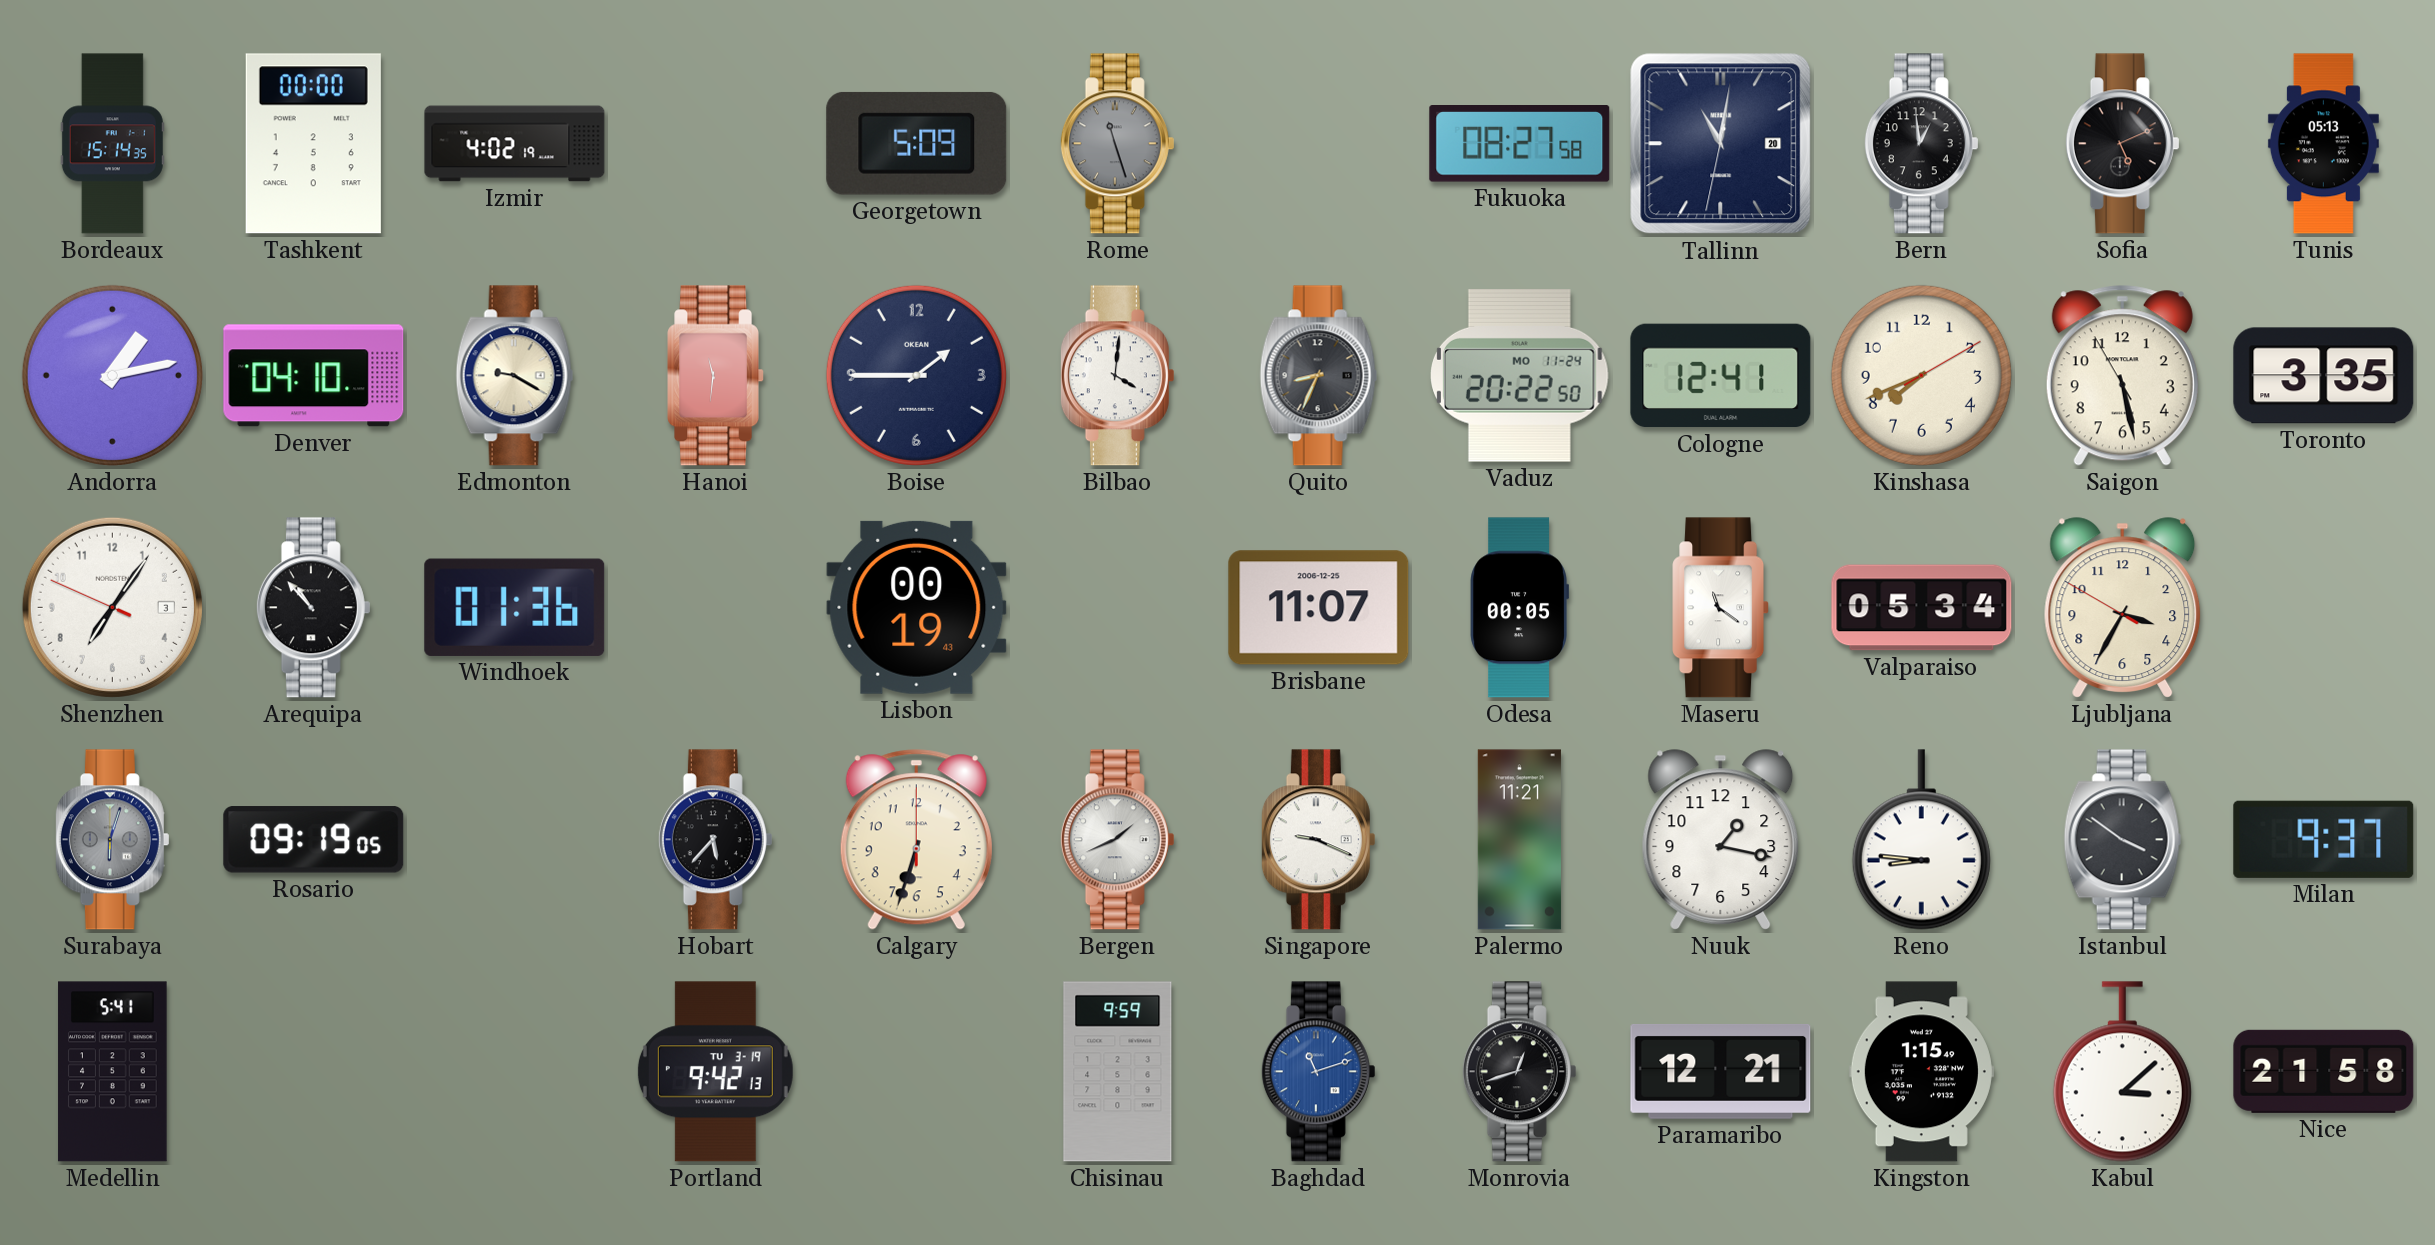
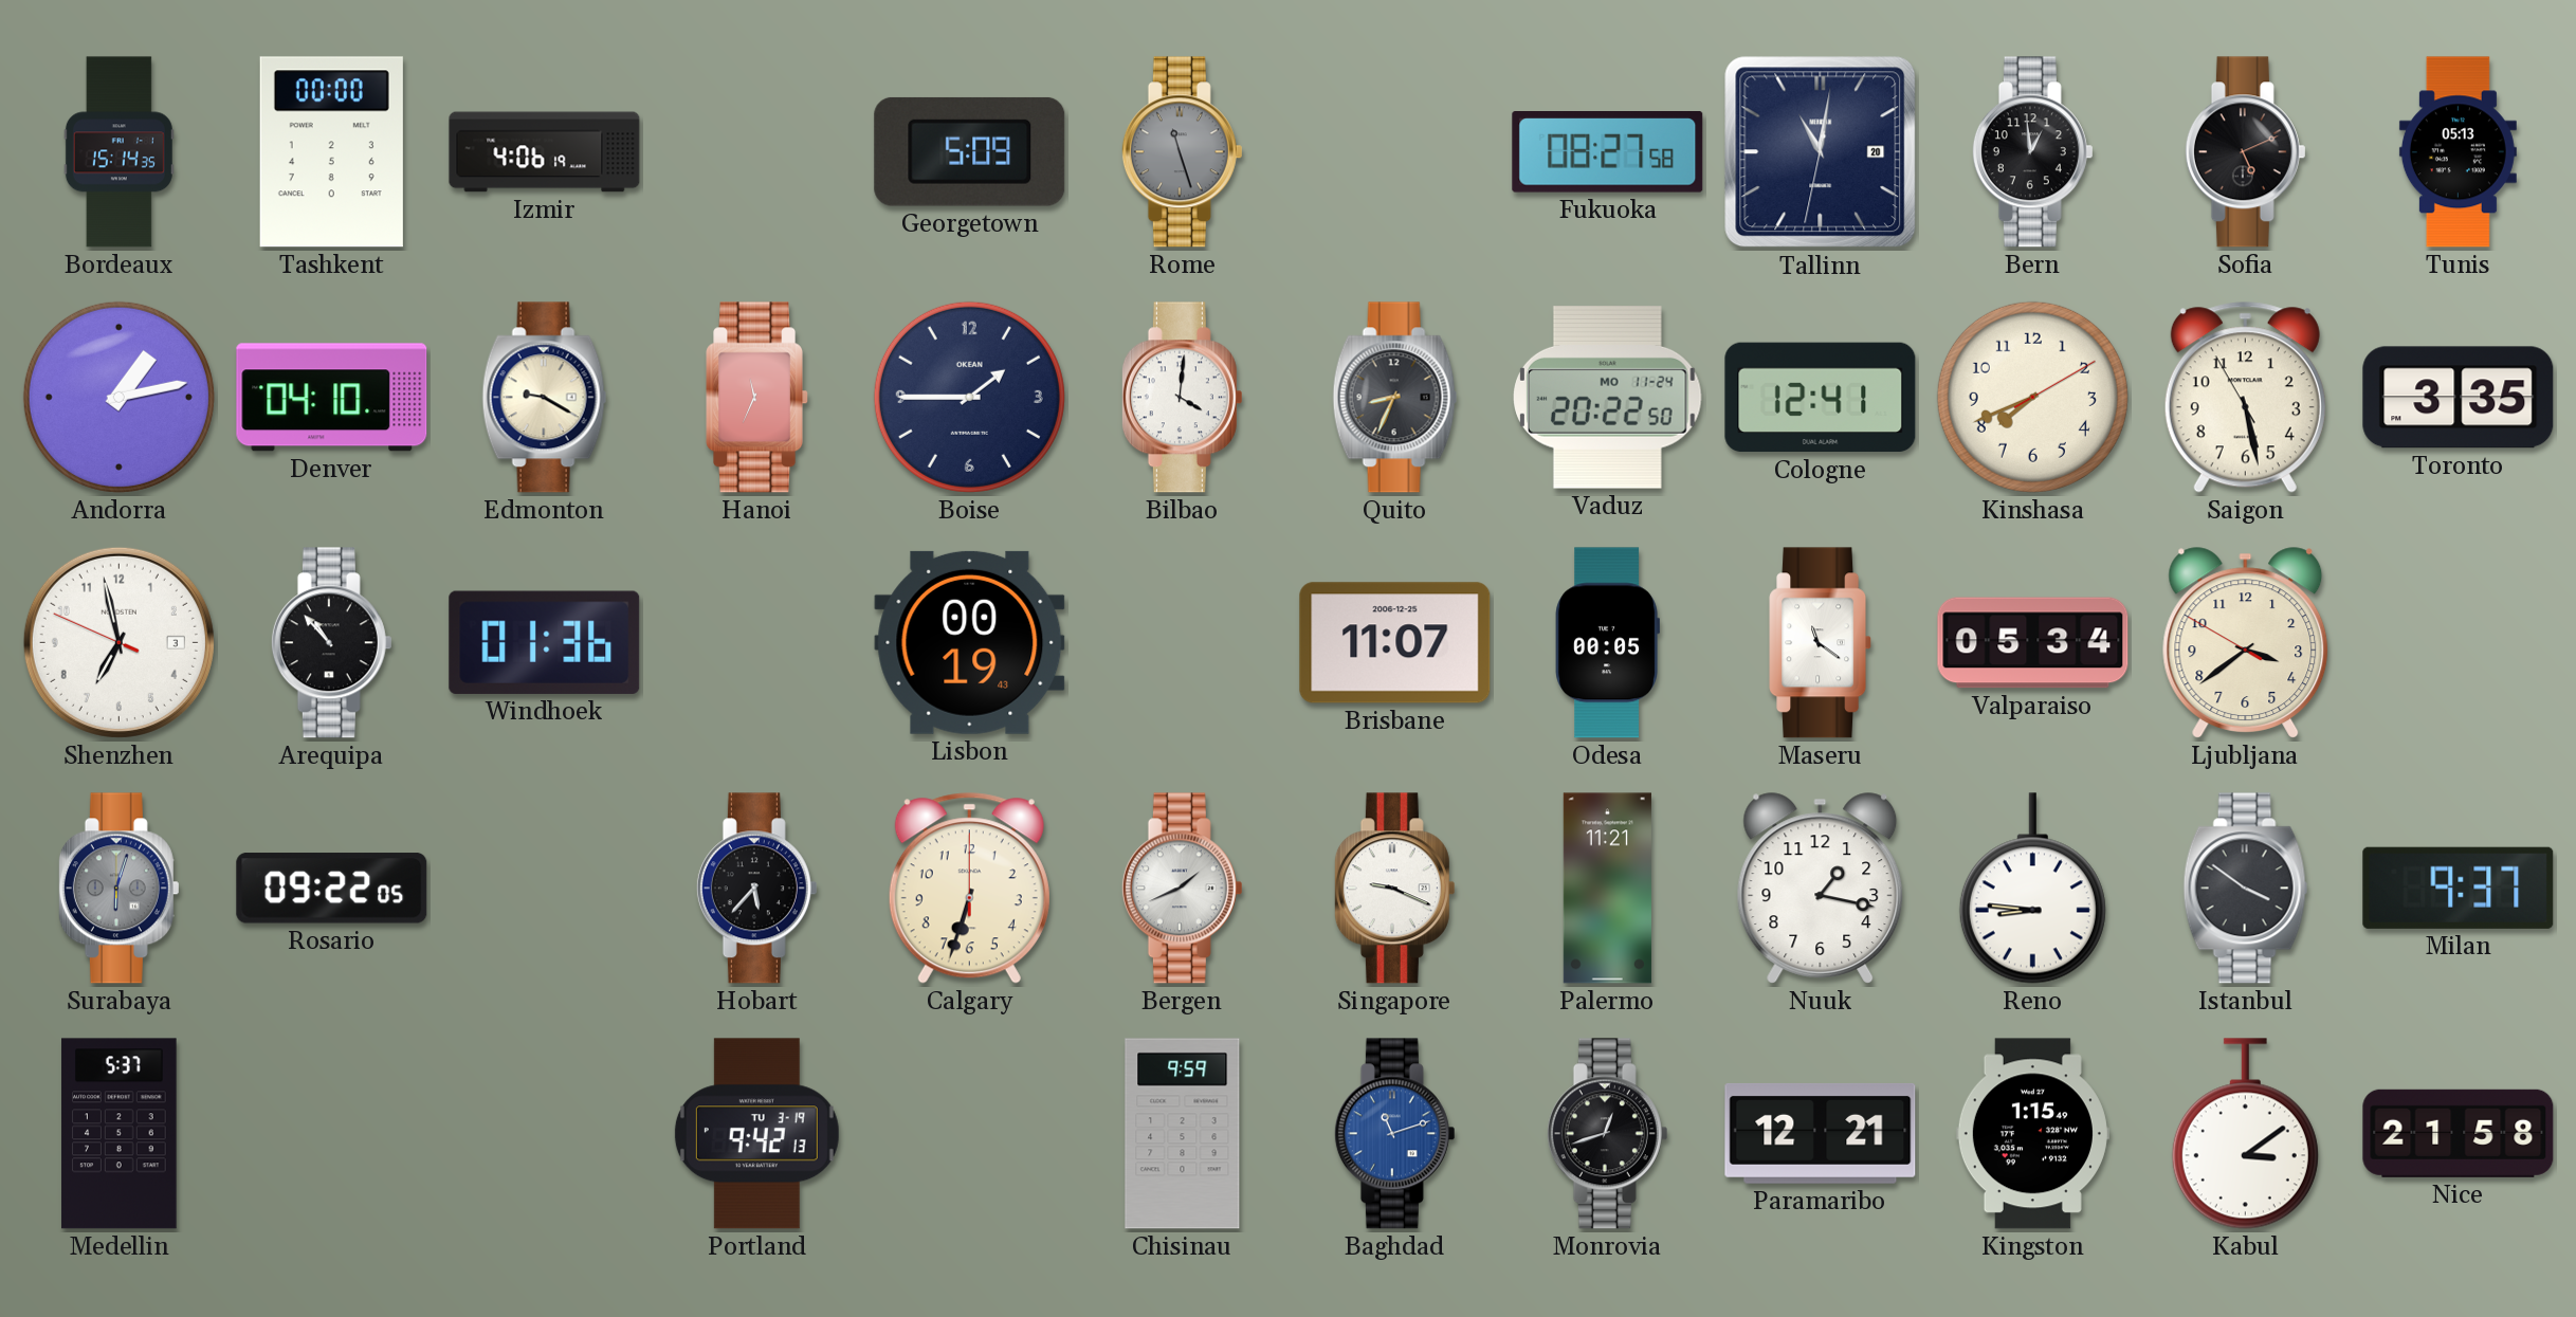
Izmir: 4:02 -> 4:06 (545, 152)
Hanoi: 11:31 -> 11:34 (756, 398)
Shenzhen: 7:05 -> 6:57 (118, 642)
Ljubljana: 3:34 -> 3:38 (2246, 643)
Rosario: 09:19 -> 09:22 (332, 889)
Medellin: 5:41 -> 5:37 (120, 1134)
Kabul: 3:08 -> 3:09 (2245, 1134)
